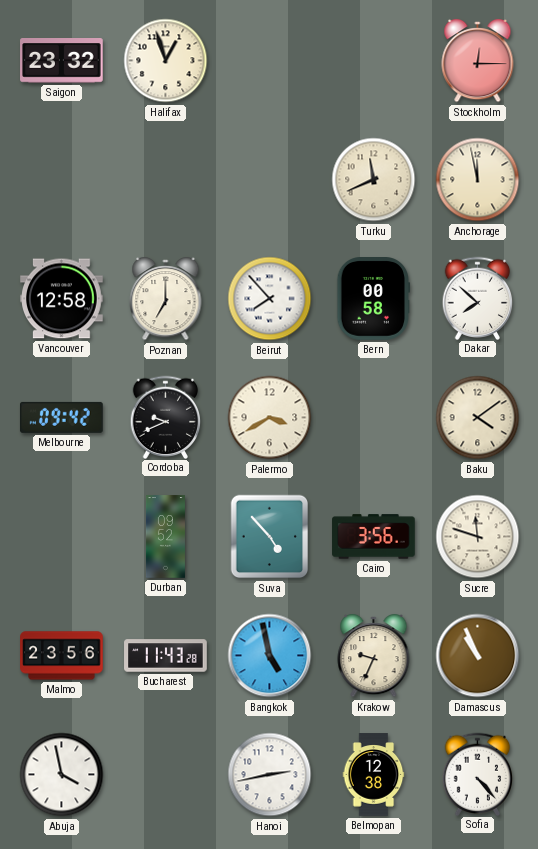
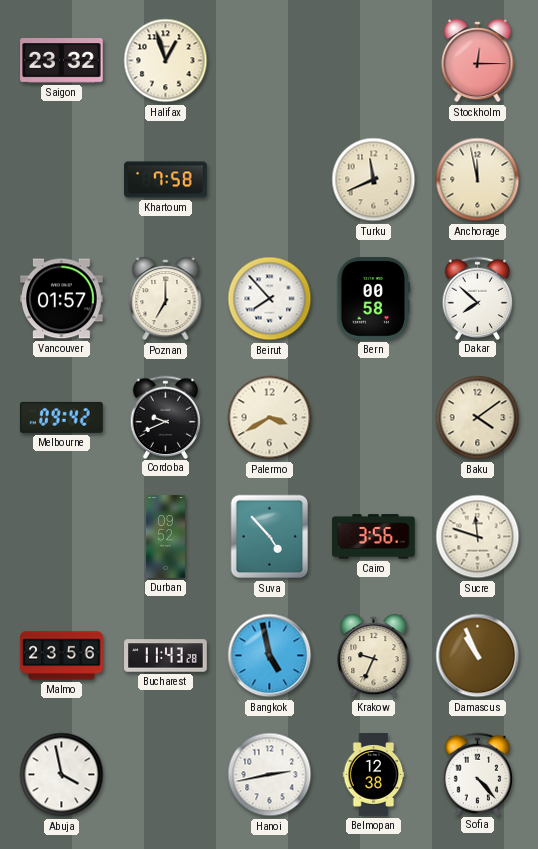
Khartoum: none -> 7:58 (166, 180)
Vancouver: 12:58 -> 01:57 (62, 299)
